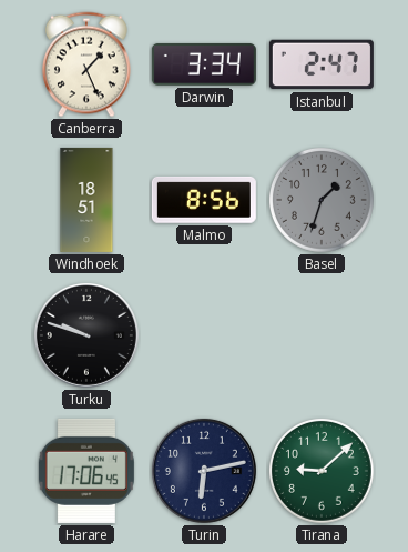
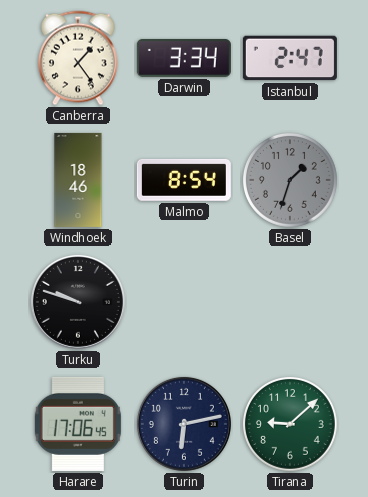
Canberra: 1:26 -> 1:24 (78, 58)
Windhoek: 18:51 -> 18:46 (78, 180)
Malmo: 8:56 -> 8:54 (184, 180)
